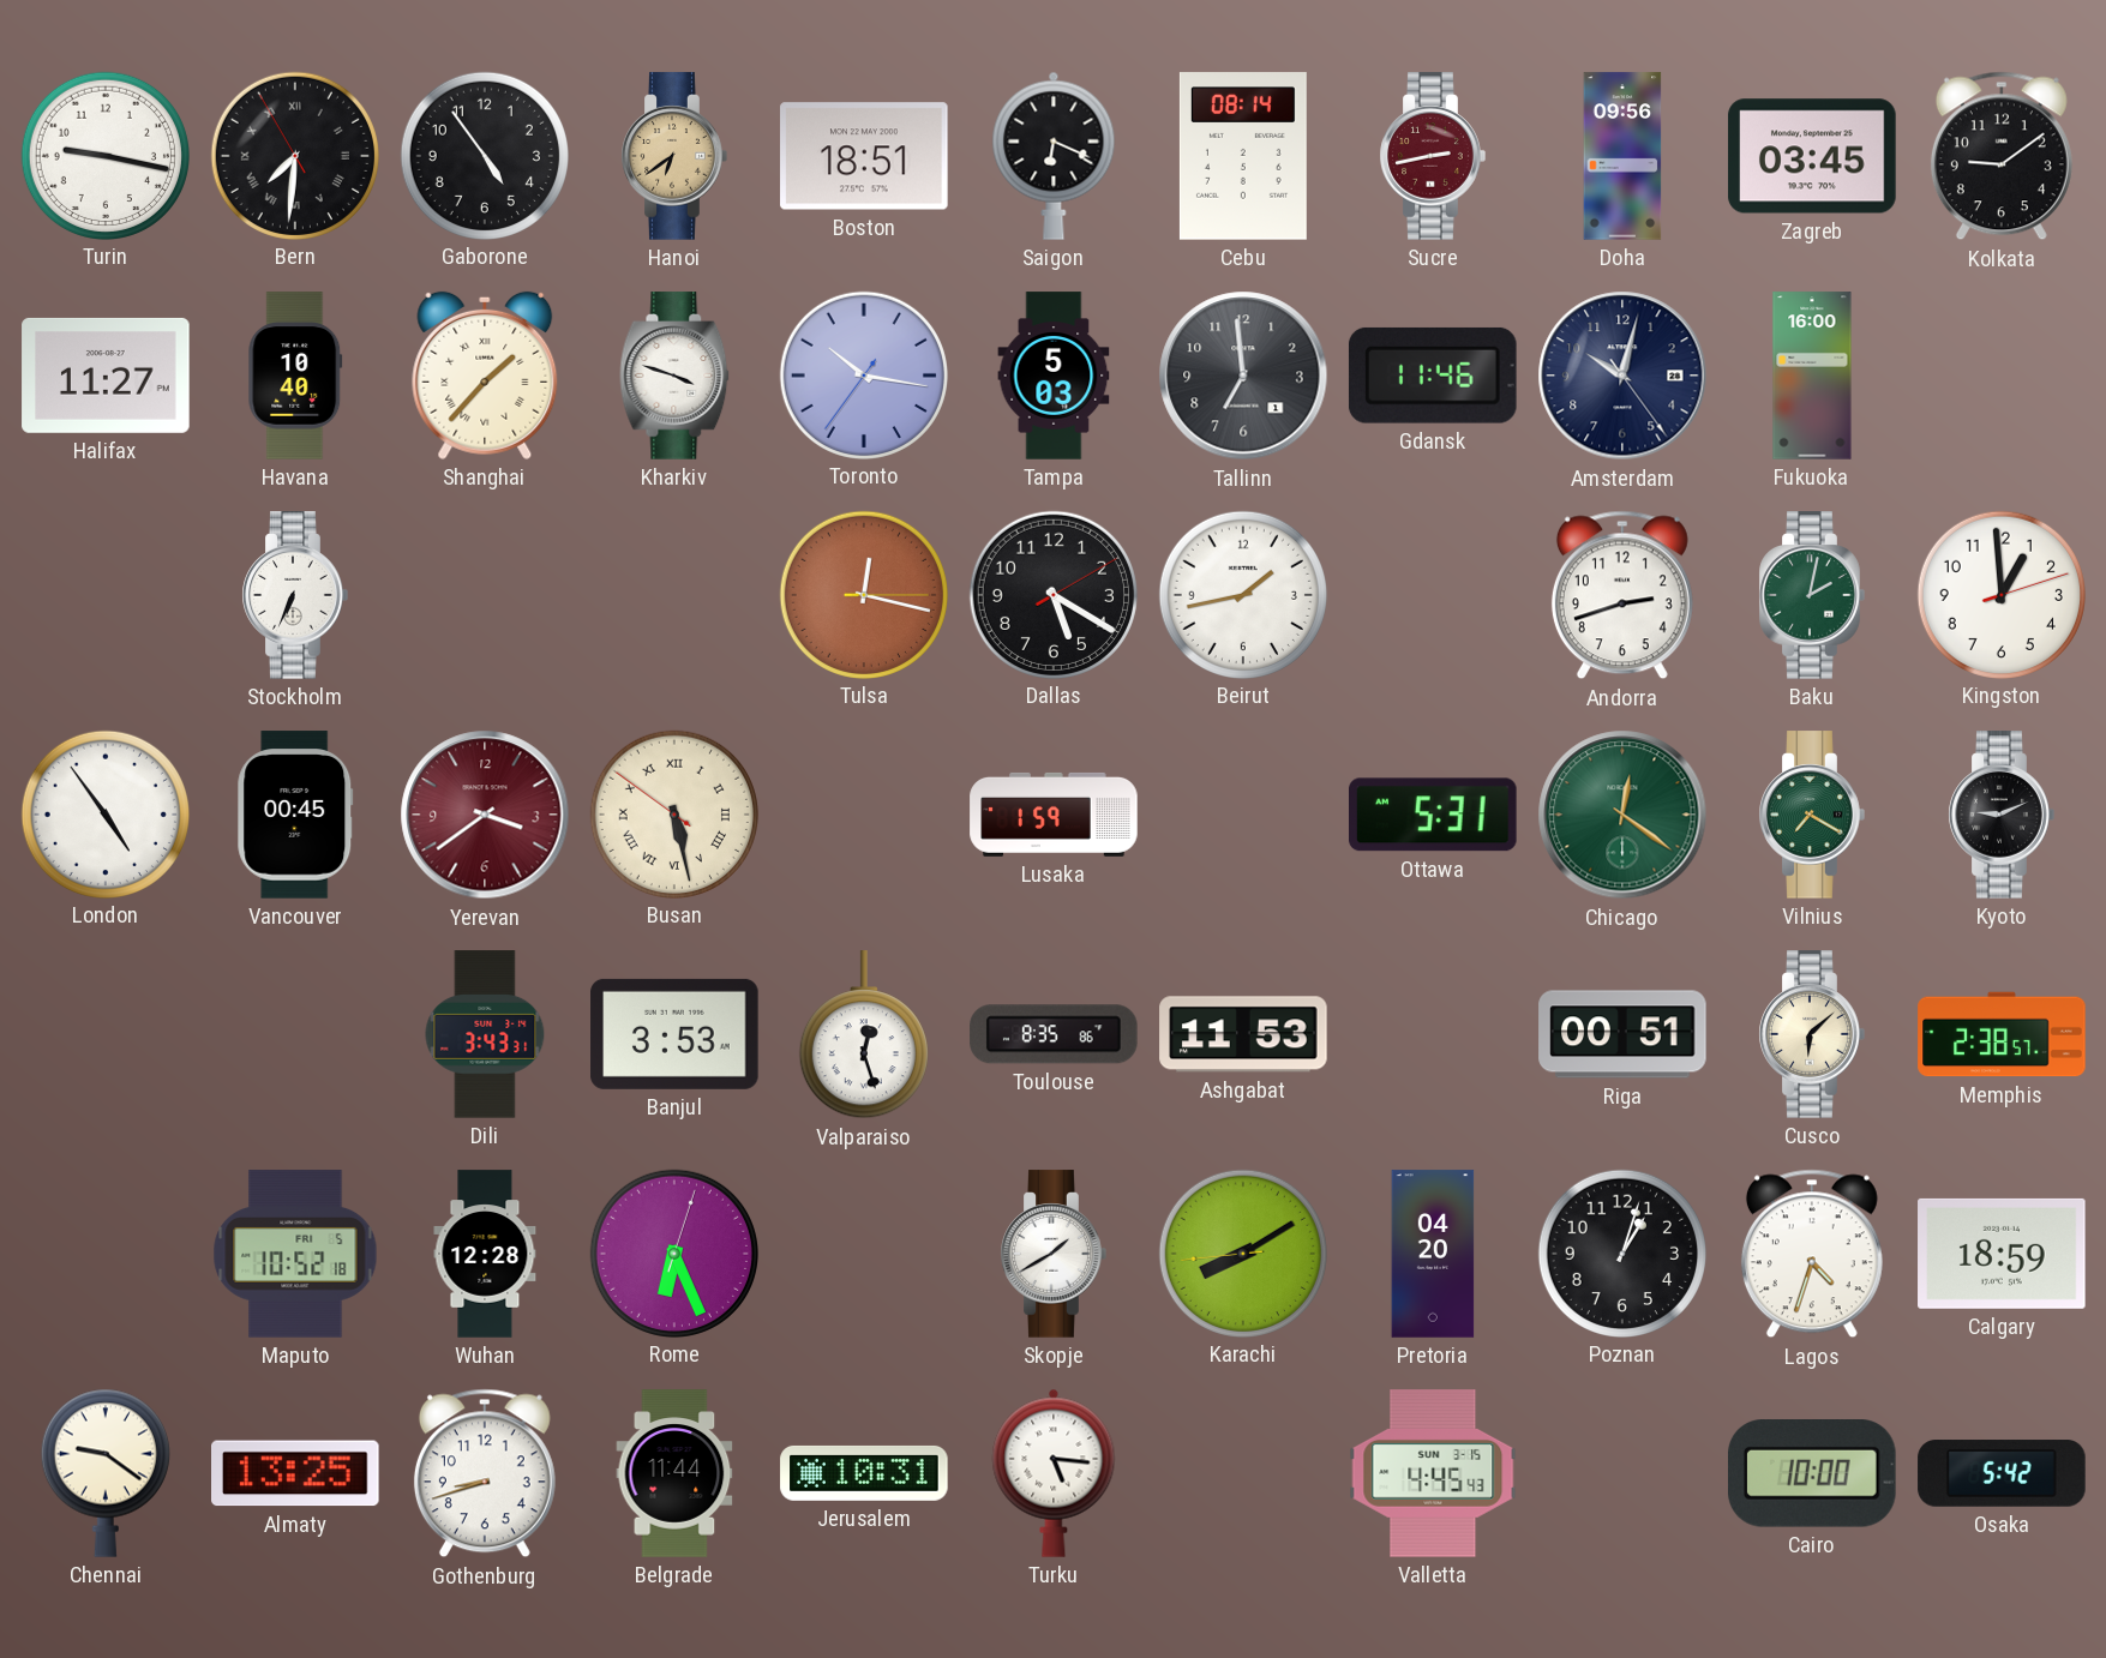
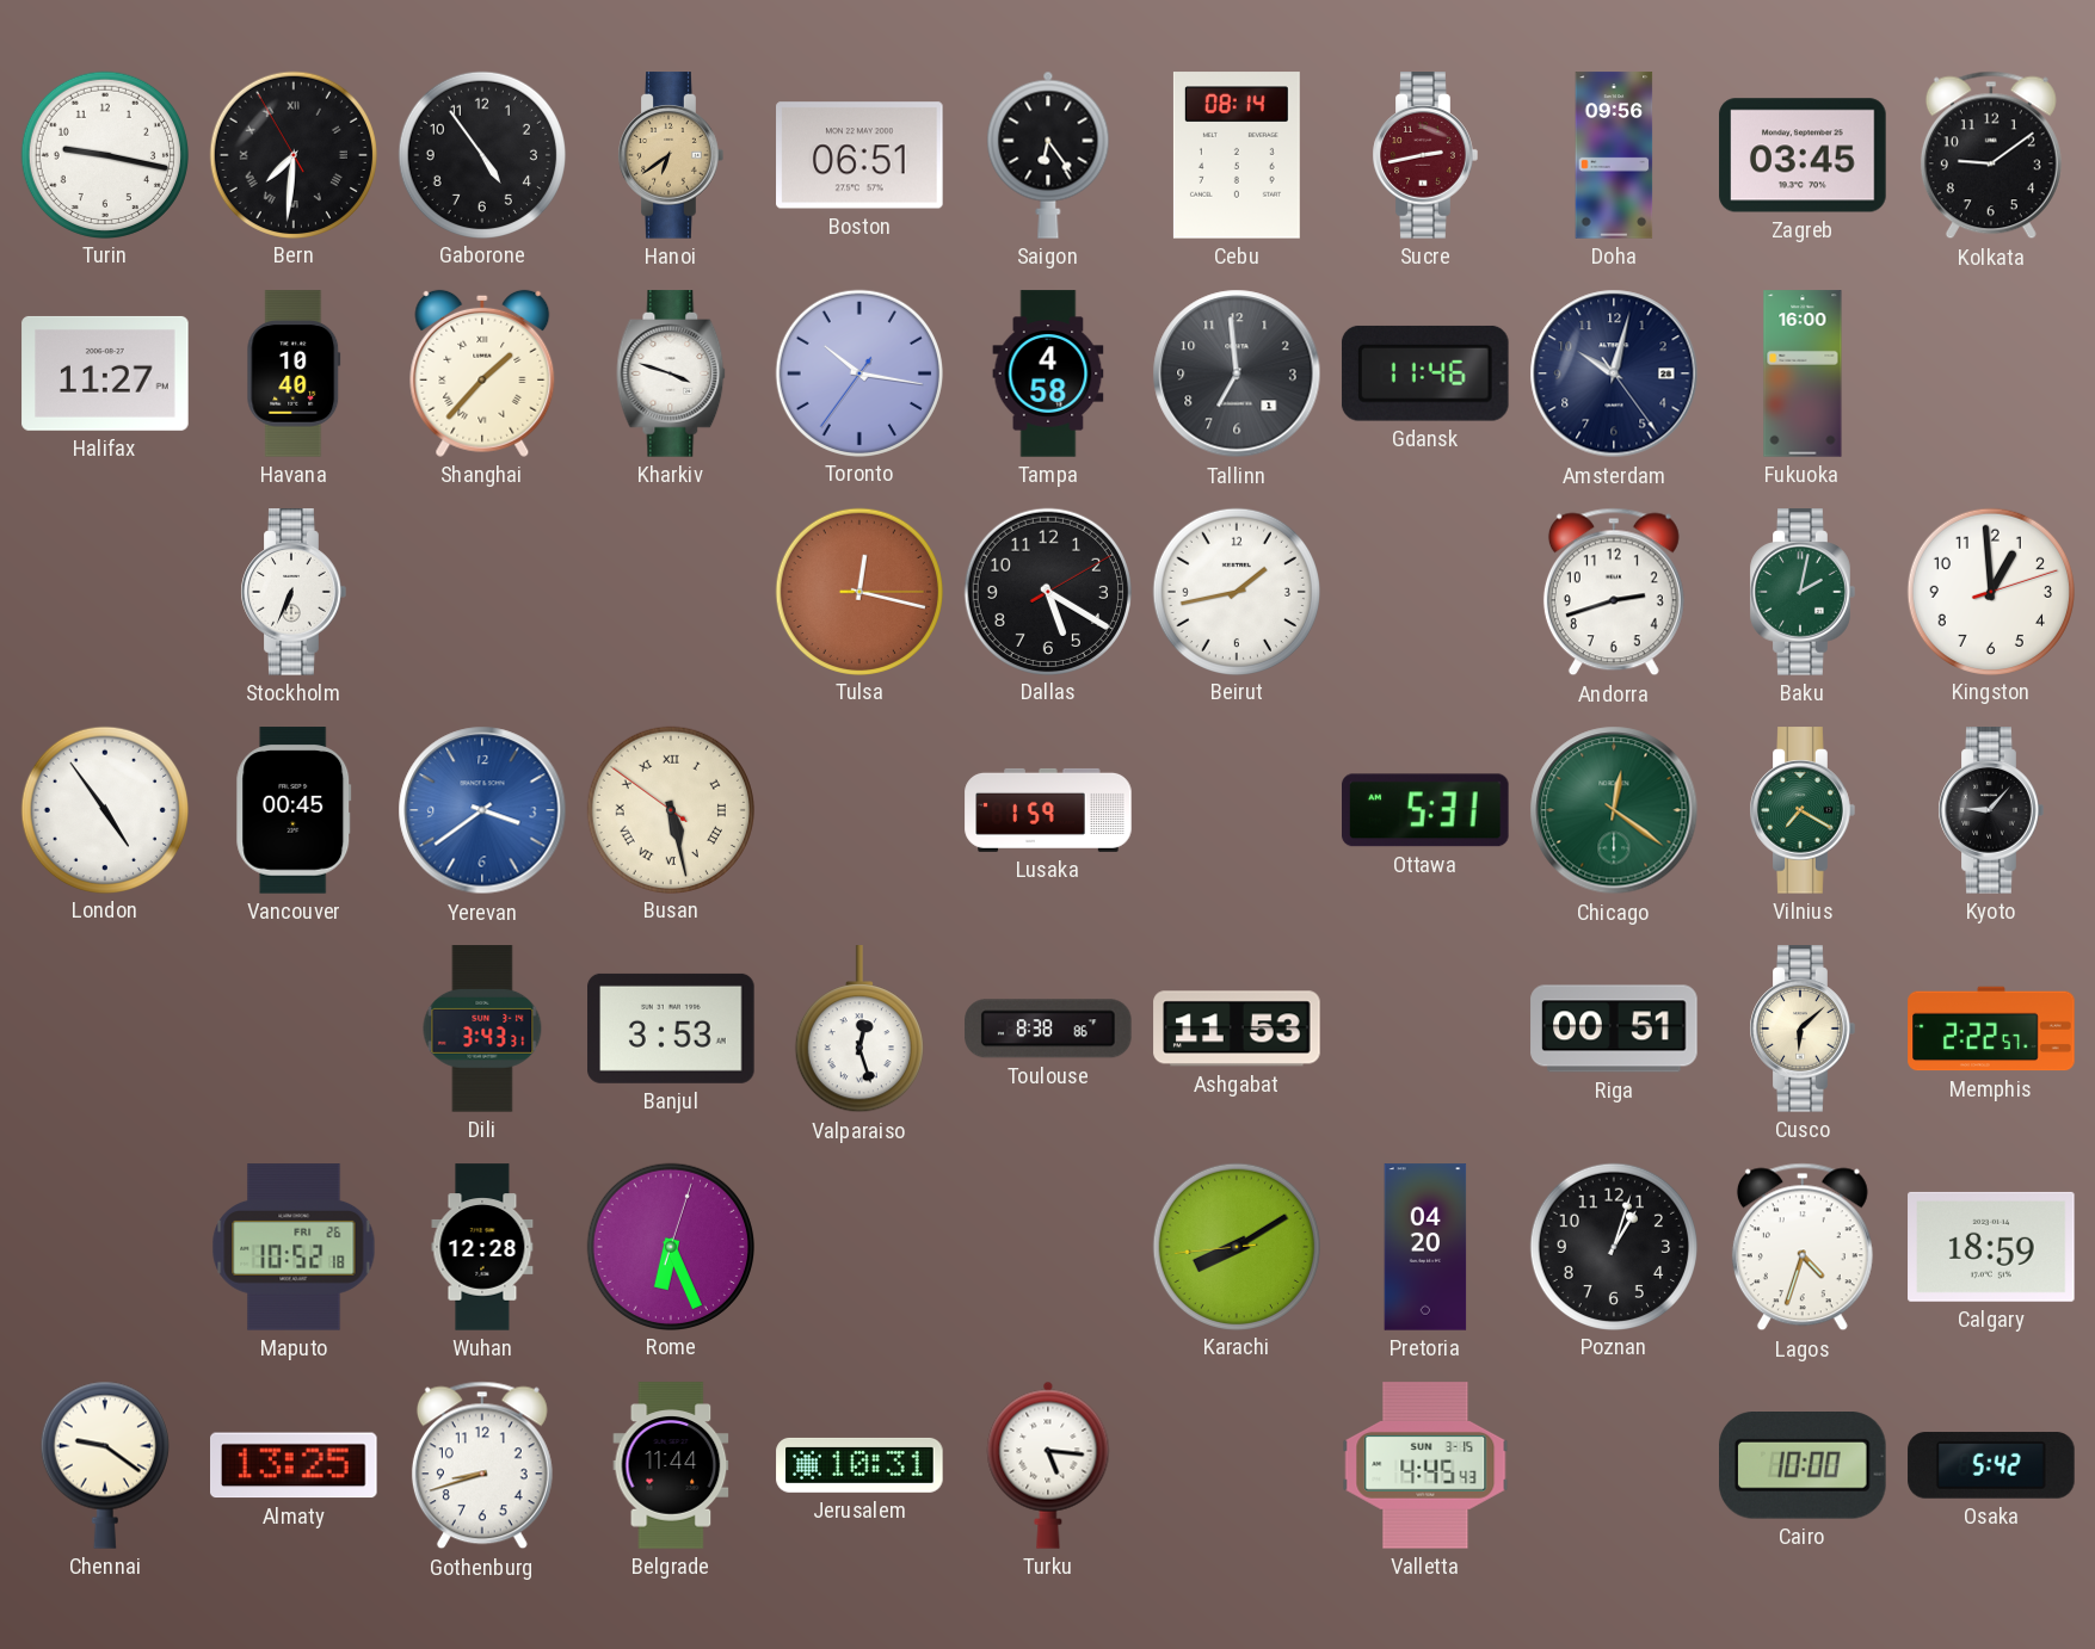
Boston: 18:51 -> 06:51 (859, 155)
Saigon: 6:19 -> 6:24 (1048, 155)
Tampa: 5:03 -> 4:58 (1048, 373)
Yerevan dial: burgundy -> blue (482, 810)
Kyoto: 9:11 -> 9:07 (1991, 810)
Toulouse: 8:35 -> 8:38 (1048, 1029)
Memphis: 2:38 -> 2:22 (1991, 1029)
Maputo date: FRI 5 -> FRI 26 (294, 1247)
Skopje: 1:40 -> none (1054, 1254)
